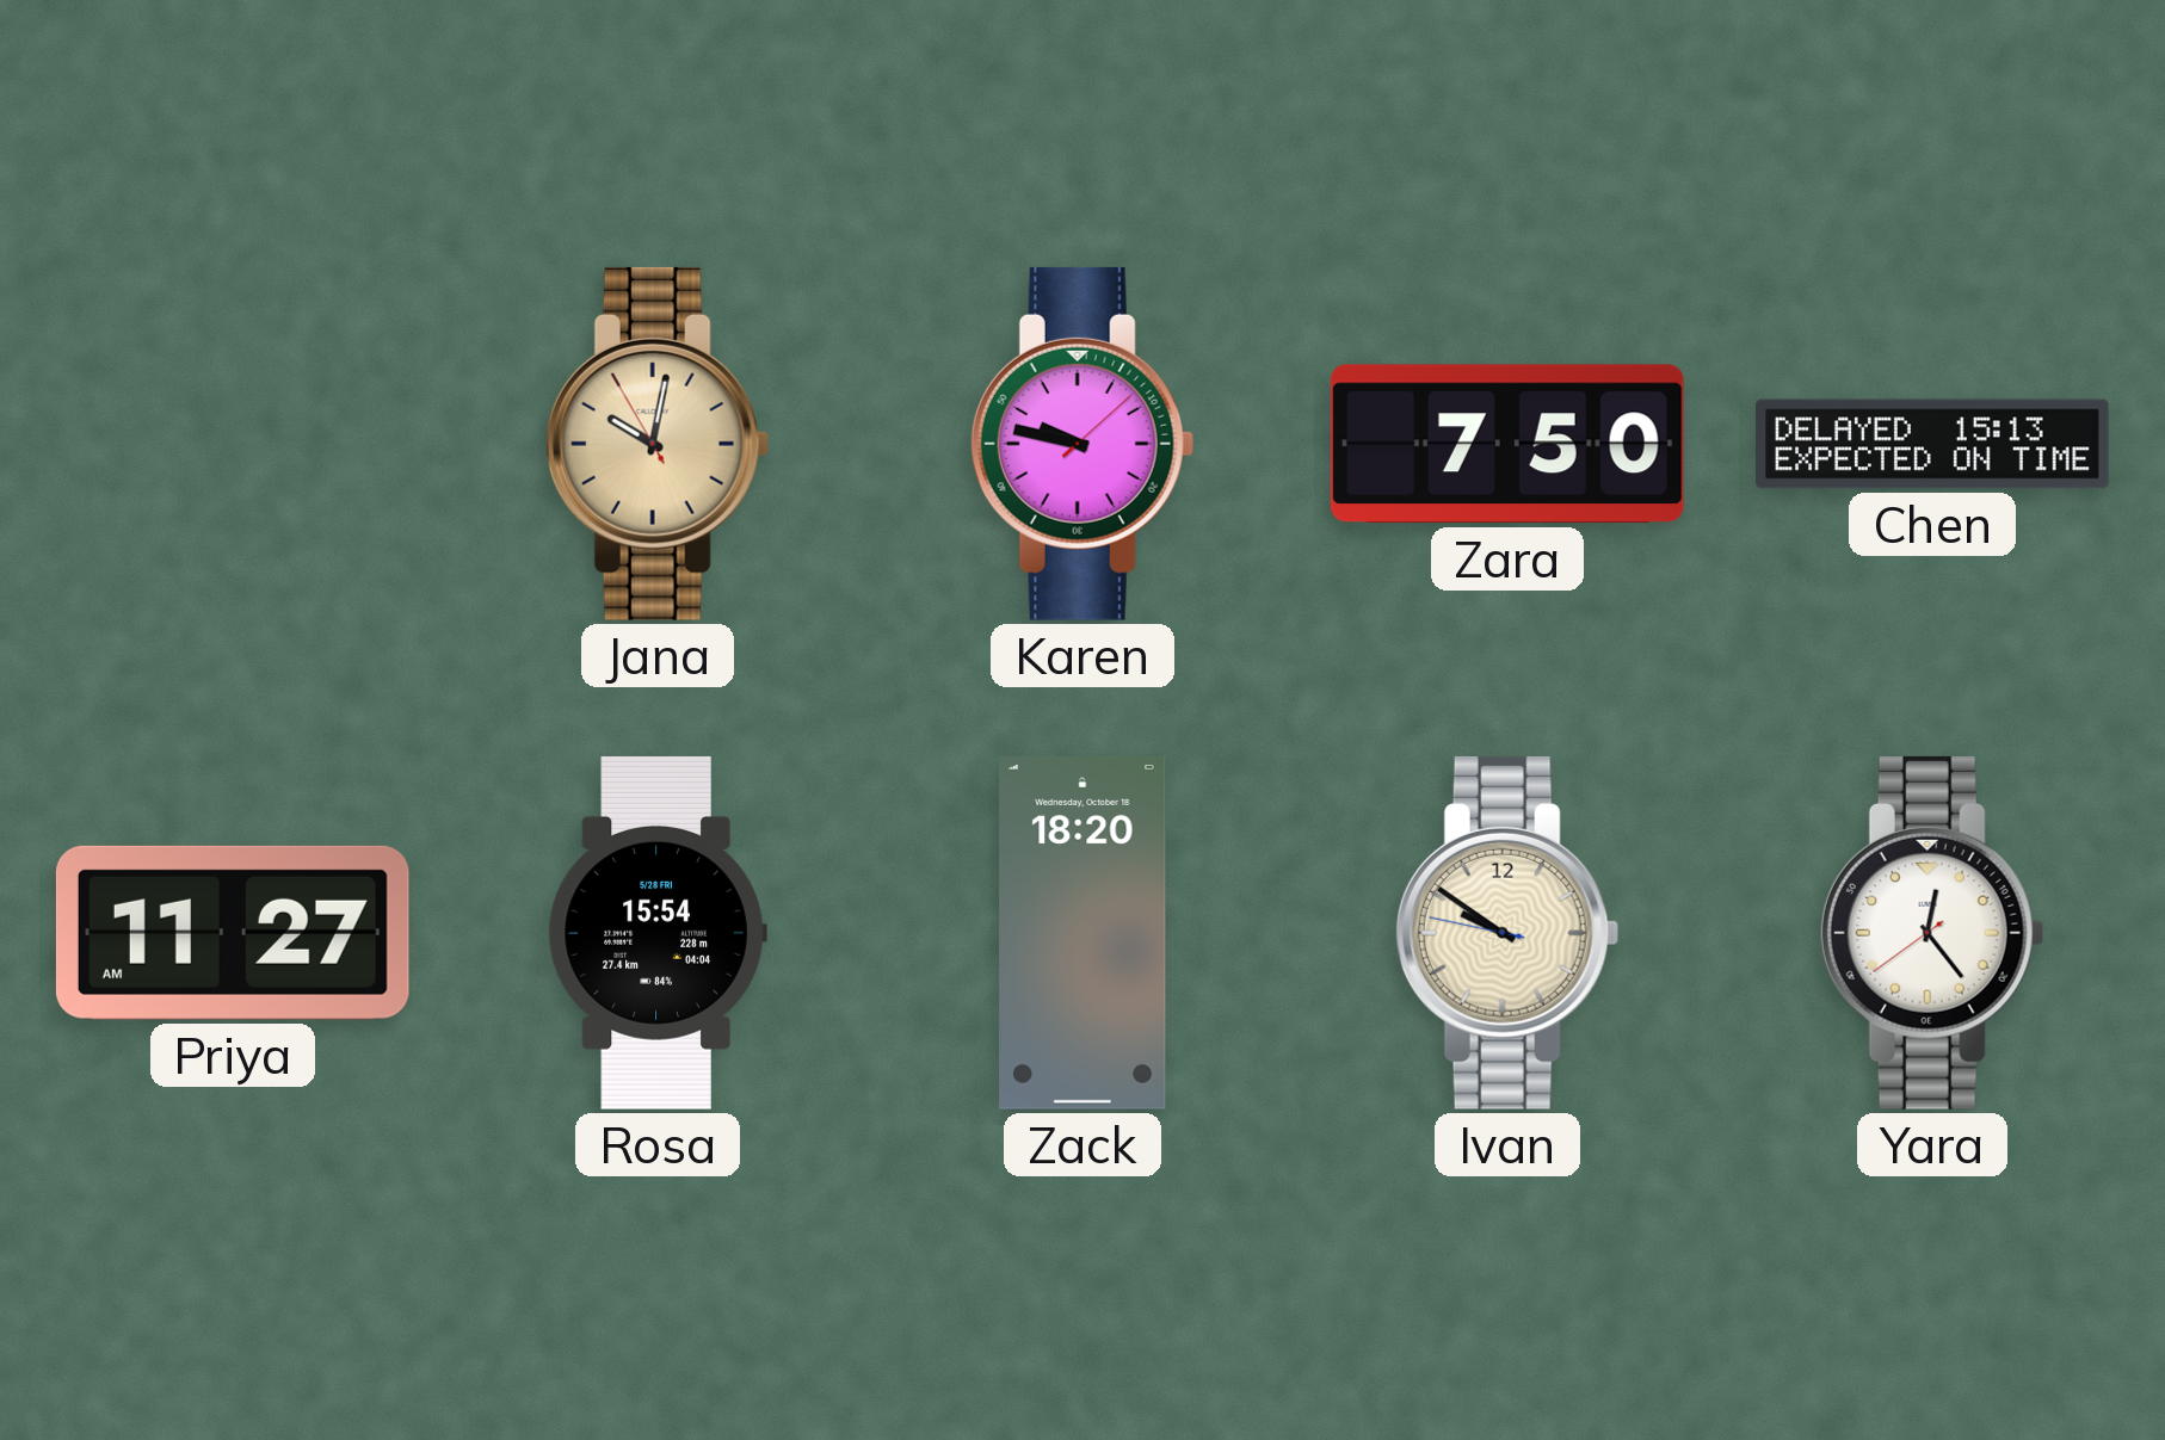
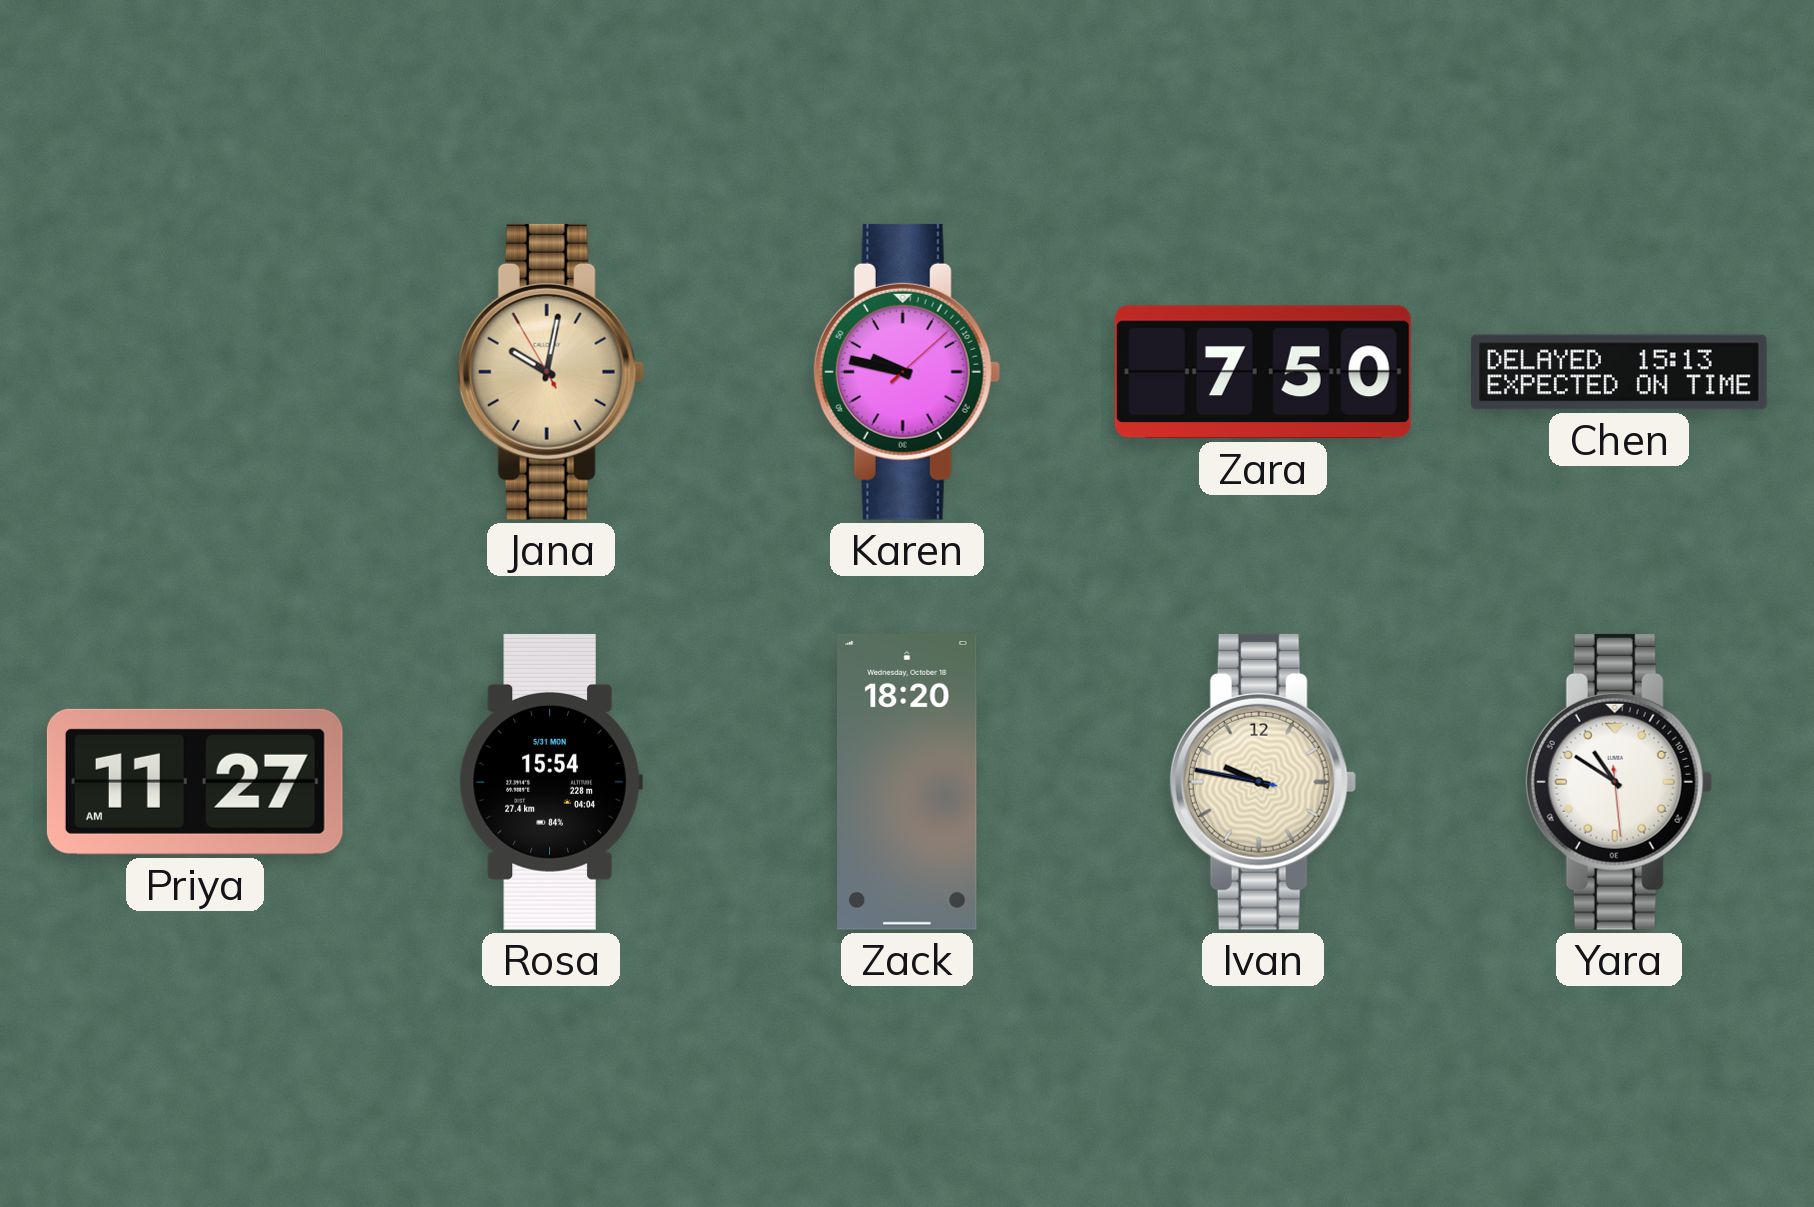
Rosa date: 5/28 FRI -> 5/31 MON (551, 782)
Ivan: 9:50 -> 9:46 (1263, 782)
Yara: 12:23 -> 10:50 (1619, 782)
